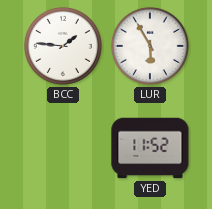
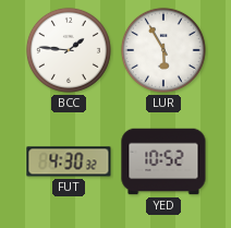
FUT: none -> 4:30 (69, 161)
YED: 11:52 -> 10:52 (163, 161)
